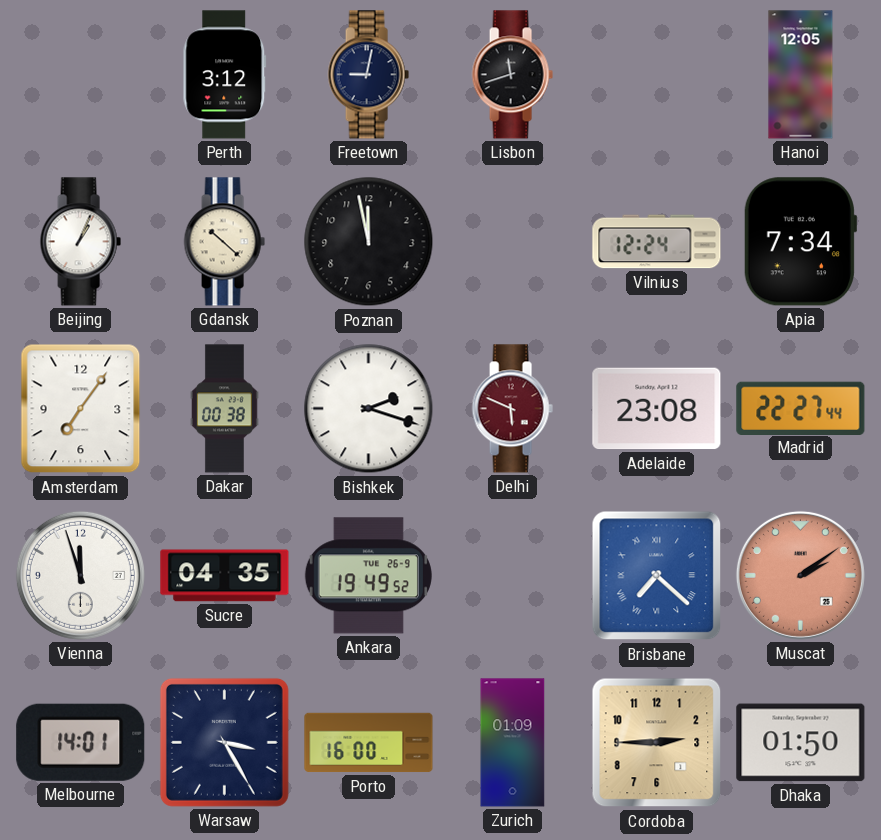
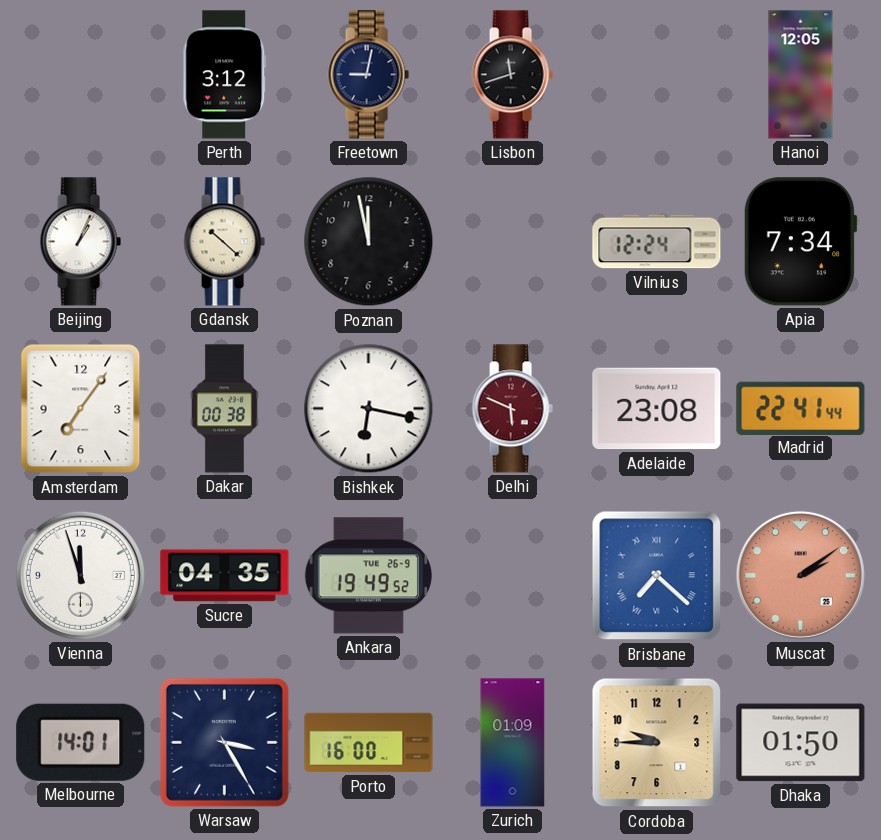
Bishkek: 2:18 -> 6:17 (369, 409)
Madrid: 22:27 -> 22:41 (801, 408)
Cordoba: 2:45 -> 9:45 (657, 743)
